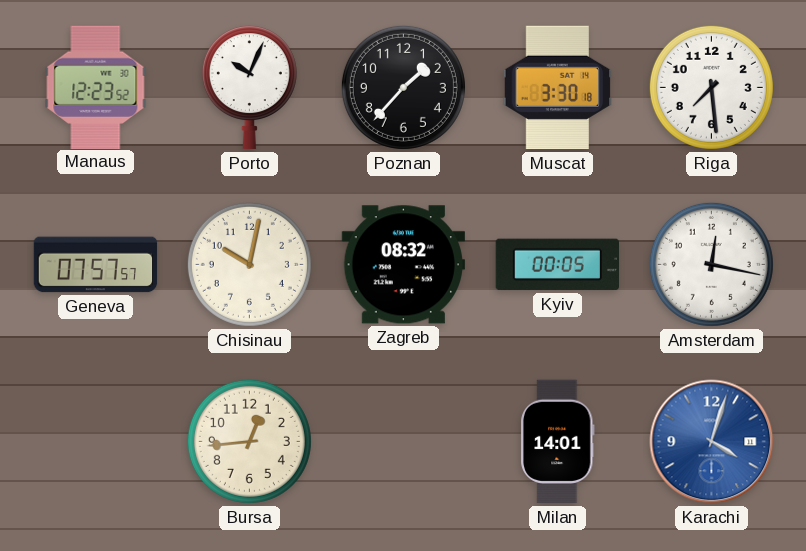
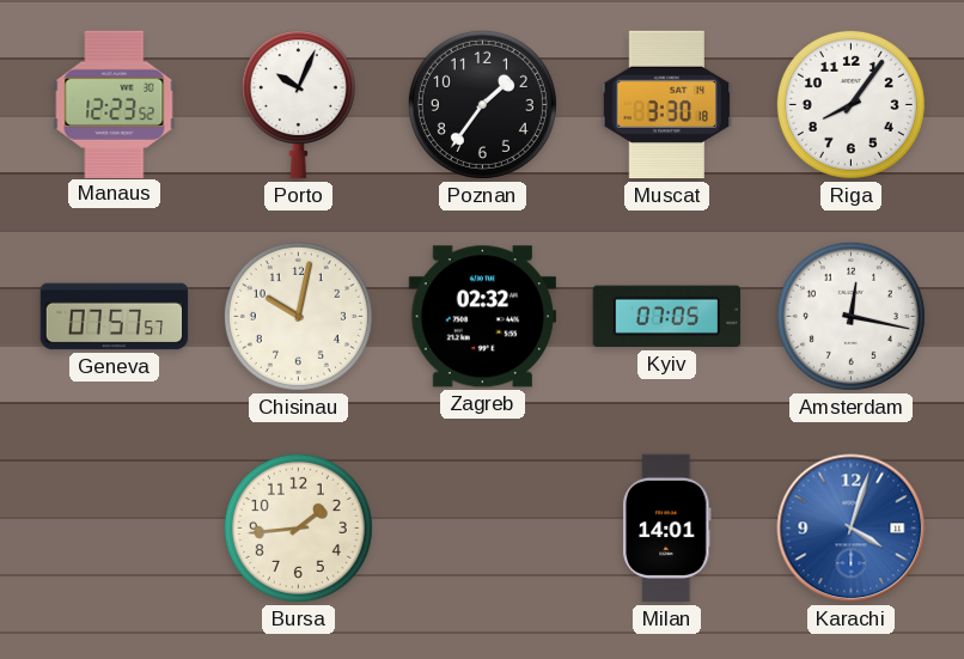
Poznan: 1:37 -> 1:36 (482, 104)
Riga: 7:29 -> 8:06 (850, 104)
Zagreb: 08:32 -> 02:32 (482, 317)
Kyiv: 00:05 -> 07:05 (666, 317)
Bursa: 12:44 -> 1:44 (298, 527)
